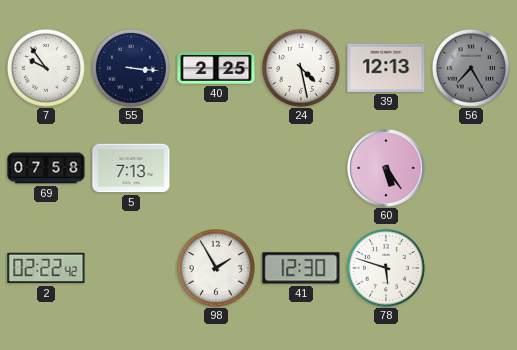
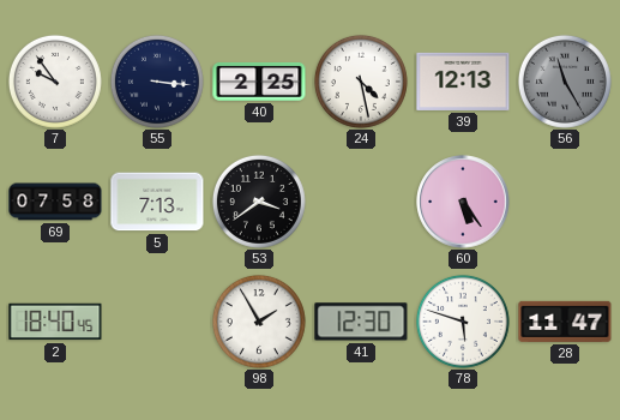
56: 7:25 -> 11:25 (565, 82)
53: none -> 3:39 (259, 202)
2: 02:22 -> 18:40 (55, 322)
28: none -> 11:47 (565, 322)
